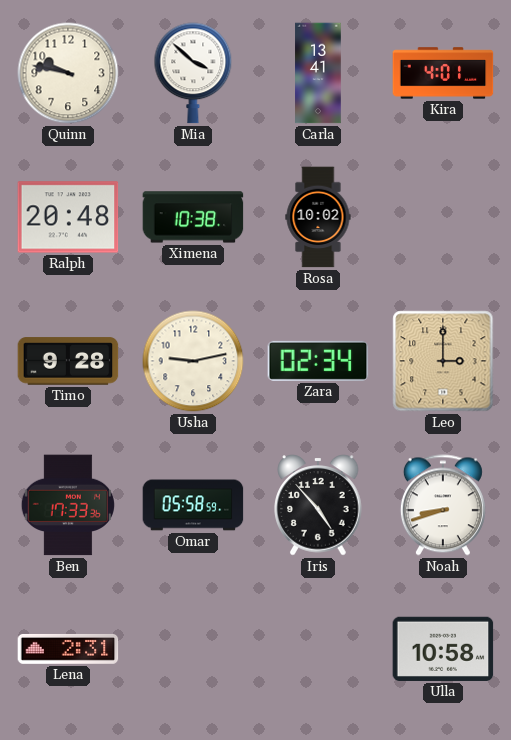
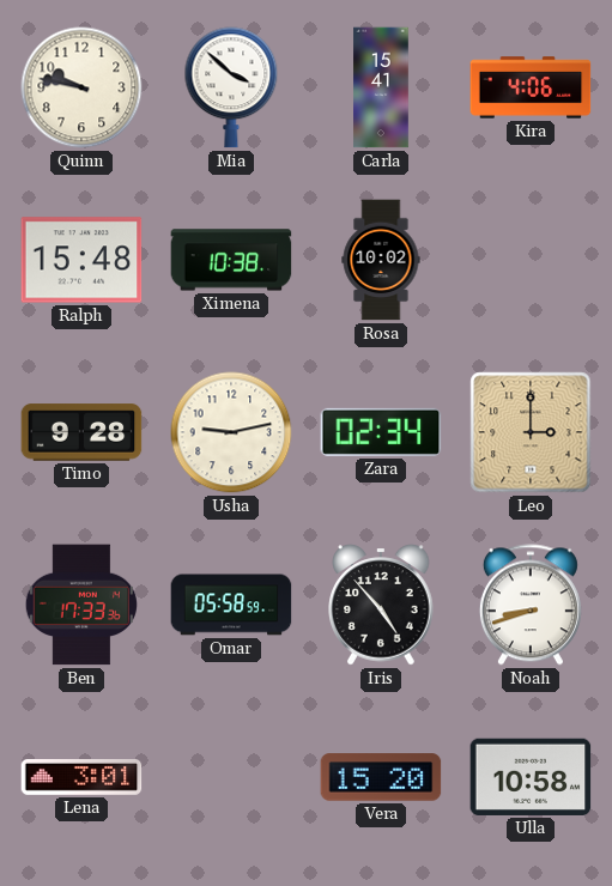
Carla: 13:41 -> 15:41 (381, 87)
Kira: 4:01 -> 4:06 (531, 87)
Ralph: 20:48 -> 15:48 (81, 260)
Lena: 2:31 -> 3:01 (81, 777)
Vera: none -> 15:20 (381, 777)
